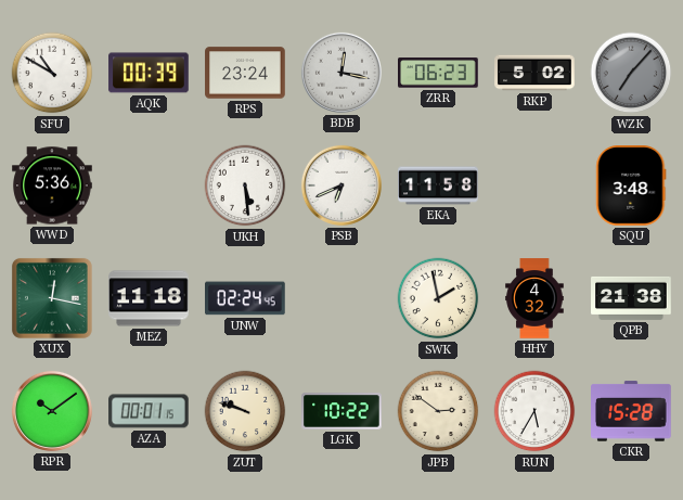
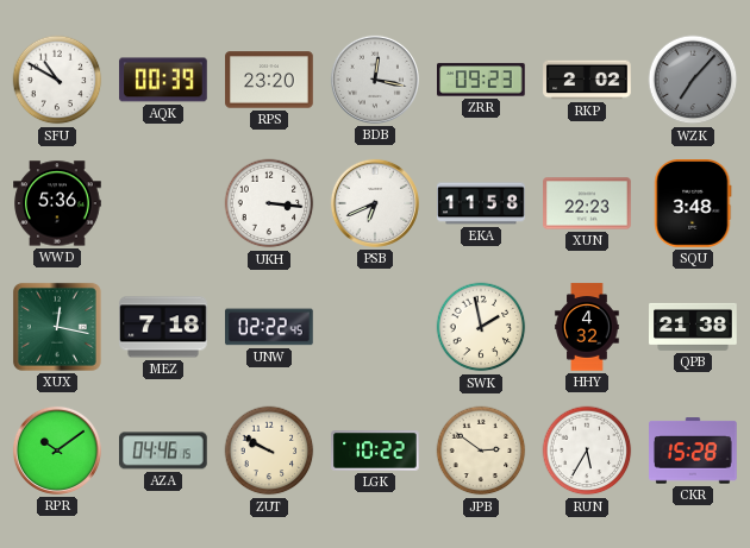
RPS: 23:24 -> 23:20 (269, 80)
ZRR: 06:23 -> 09:23 (482, 80)
RKP: 5:02 -> 2:02 (587, 80)
UKH: 5:29 -> 3:16 (269, 203)
XUN: none -> 22:23 (587, 203)
MEZ: 11:18 -> 7:18 (163, 327)
UNW: 02:24 -> 02:22 (270, 327)
AZA: 00:01 -> 04:46 (164, 451)
ZUT: 9:48 -> 9:50 (269, 451)
